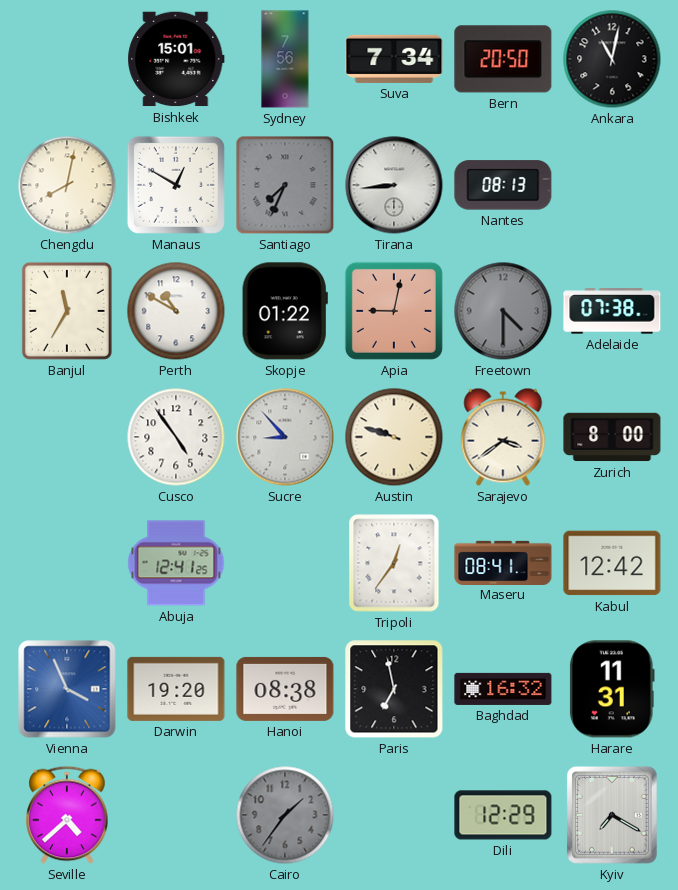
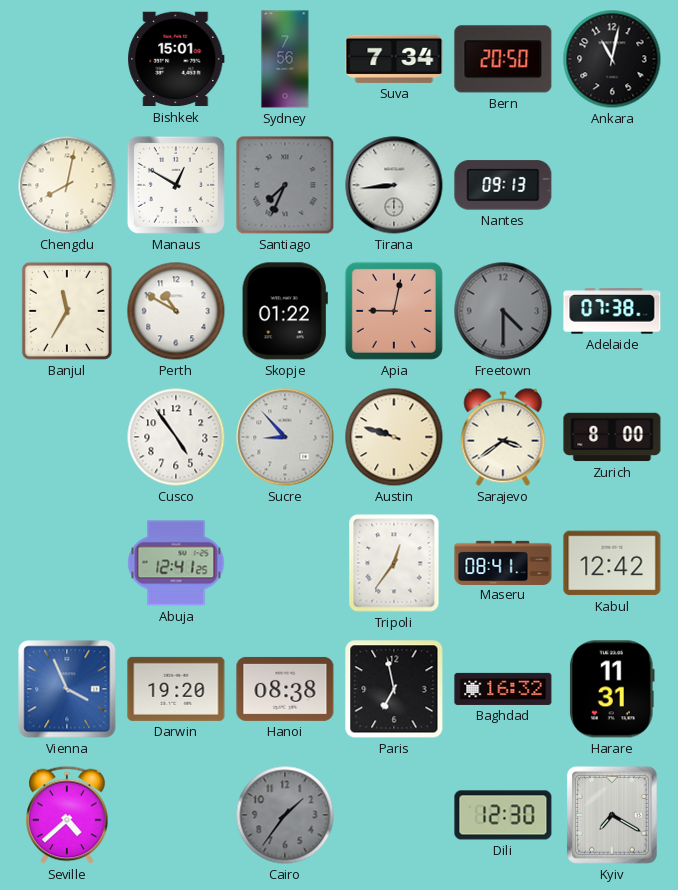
Nantes: 08:13 -> 09:13 (503, 185)
Dili: 12:29 -> 12:30 (503, 815)
